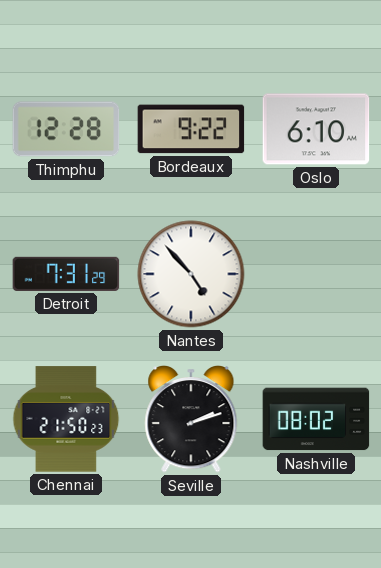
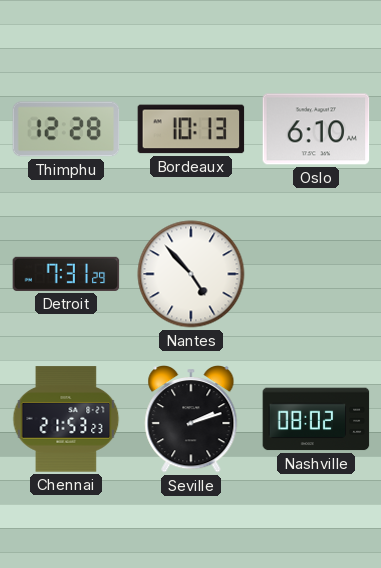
Bordeaux: 9:22 -> 10:13 (191, 129)
Chennai: 21:50 -> 21:53 (66, 419)
